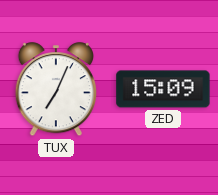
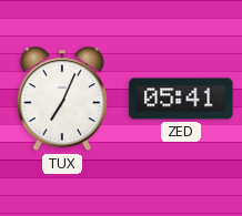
ZED: 15:09 -> 05:41 (181, 99)
